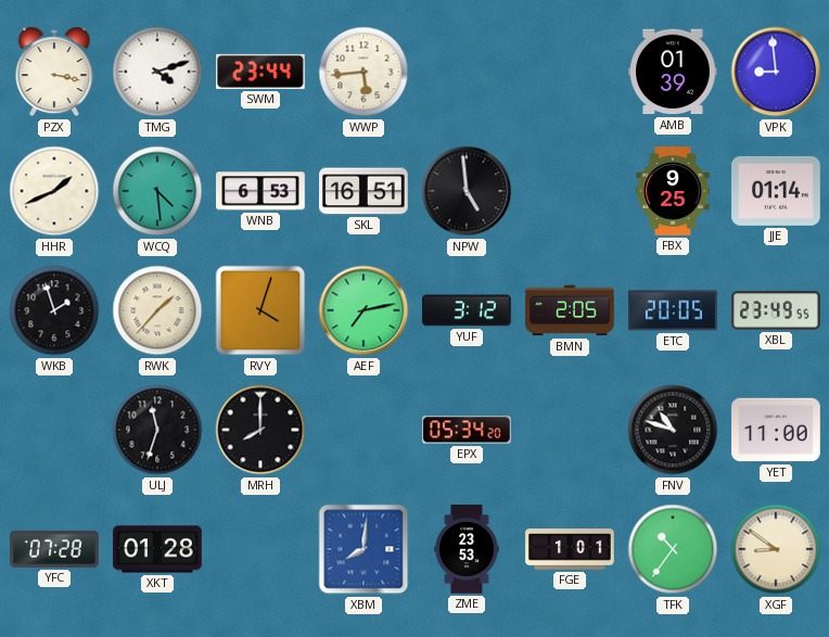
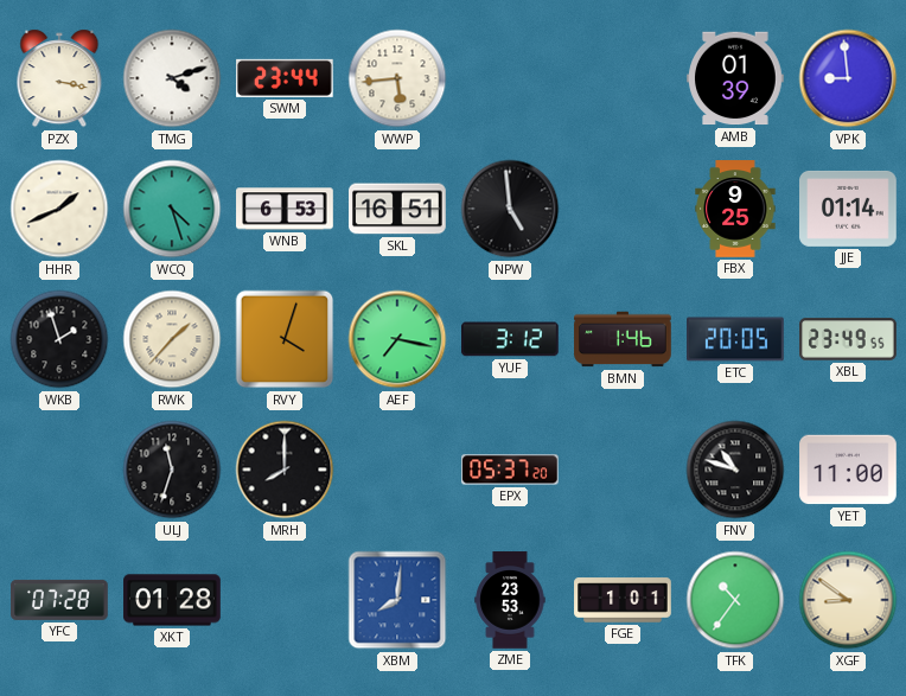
WCQ: 4:29 -> 4:27 (172, 209)
AEF: 7:13 -> 7:17 (397, 339)
BMN: 2:05 -> 1:46 (623, 339)
EPX: 05:34 -> 05:37 (511, 470)
